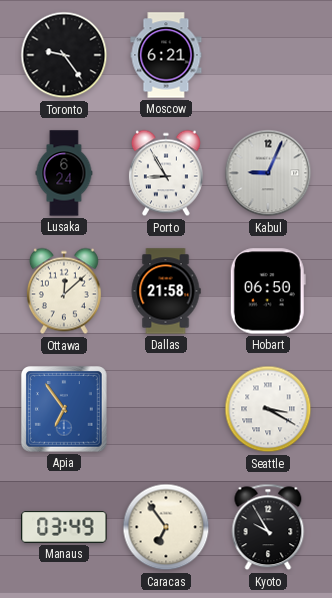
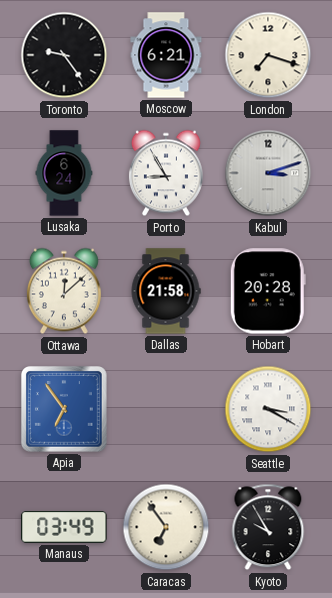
London: none -> 7:18 (268, 55)
Kabul: 9:04 -> 3:12 (268, 173)
Hobart: 06:50 -> 20:28 (268, 291)
